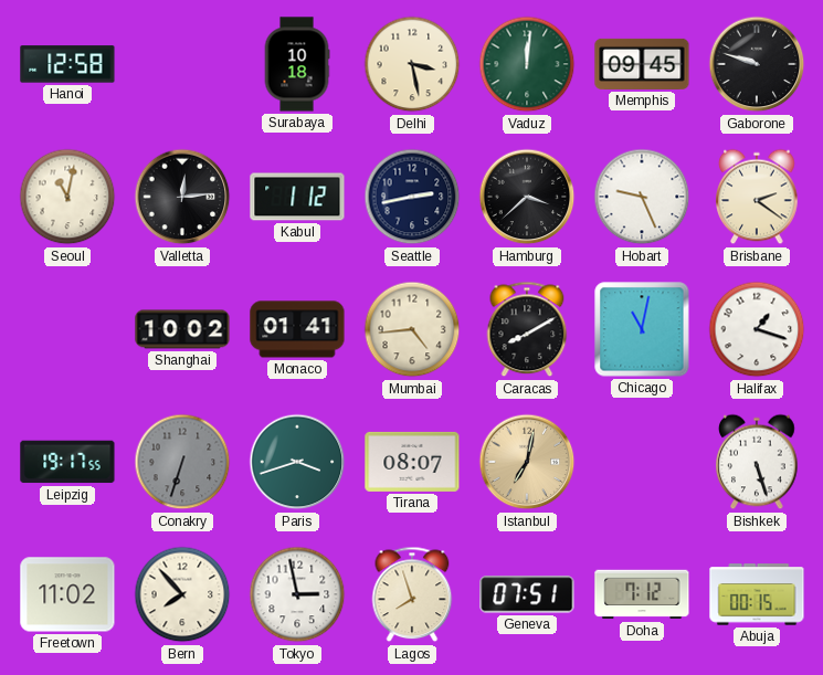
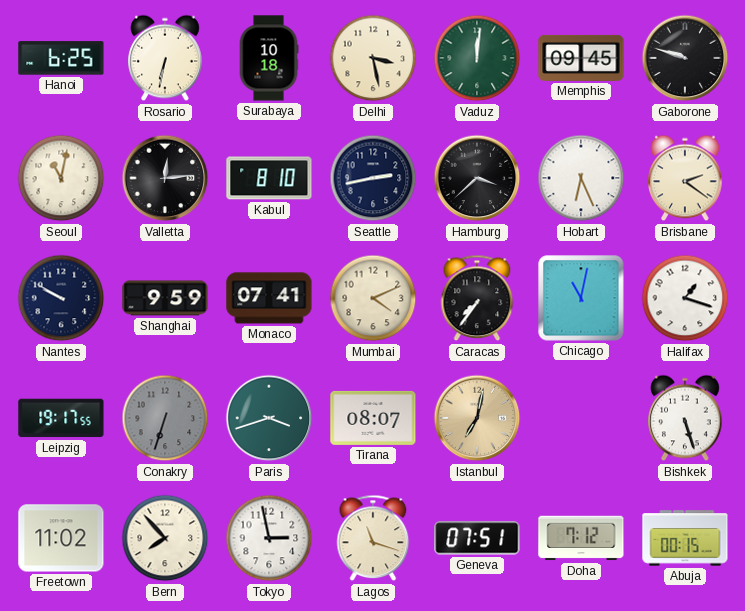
Hanoi: 12:58 -> 6:25 (61, 58)
Rosario: none -> 6:32 (165, 58)
Kabul: 1:12 -> 8:10 (269, 178)
Hobart: 9:26 -> 6:26 (581, 178)
Nantes: none -> 9:50 (61, 298)
Shanghai: 10:02 -> 9:59 (165, 298)
Monaco: 01:41 -> 07:41 (269, 298)
Mumbai: 4:44 -> 4:11 (373, 298)
Caracas: 8:10 -> 7:36 (477, 298)
Lagos: 7:57 -> 11:18 (373, 538)
